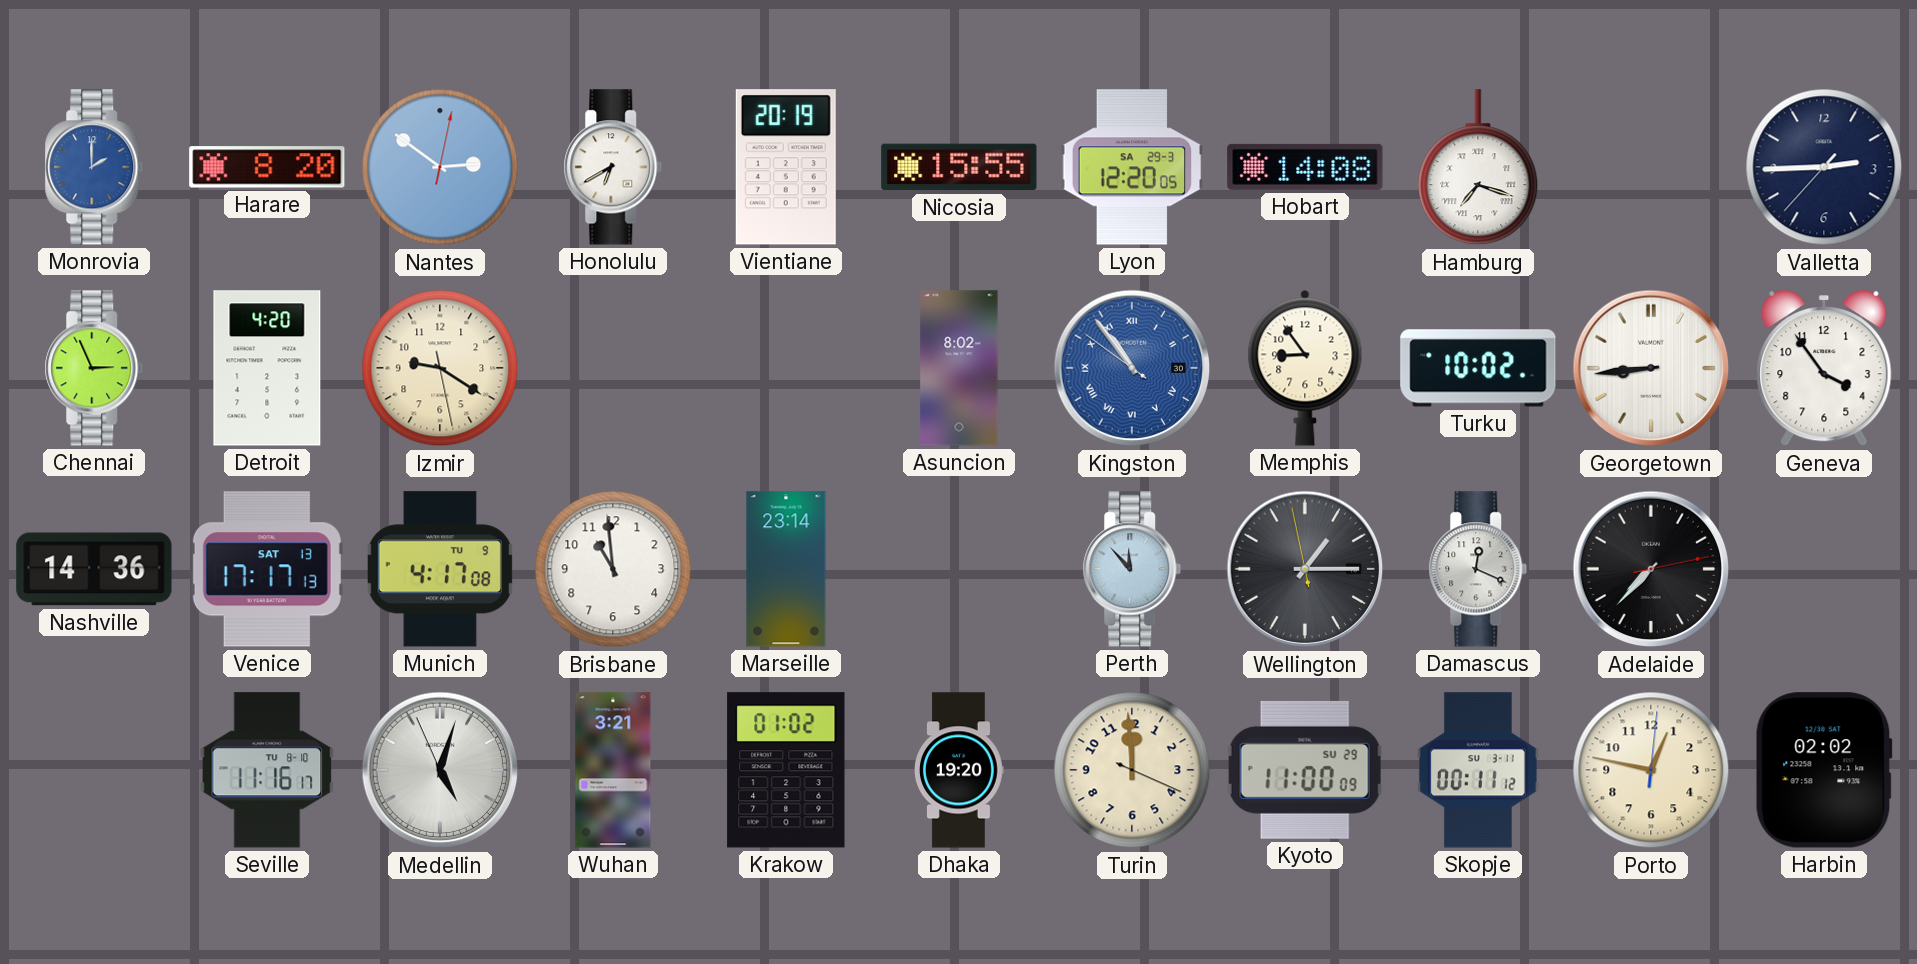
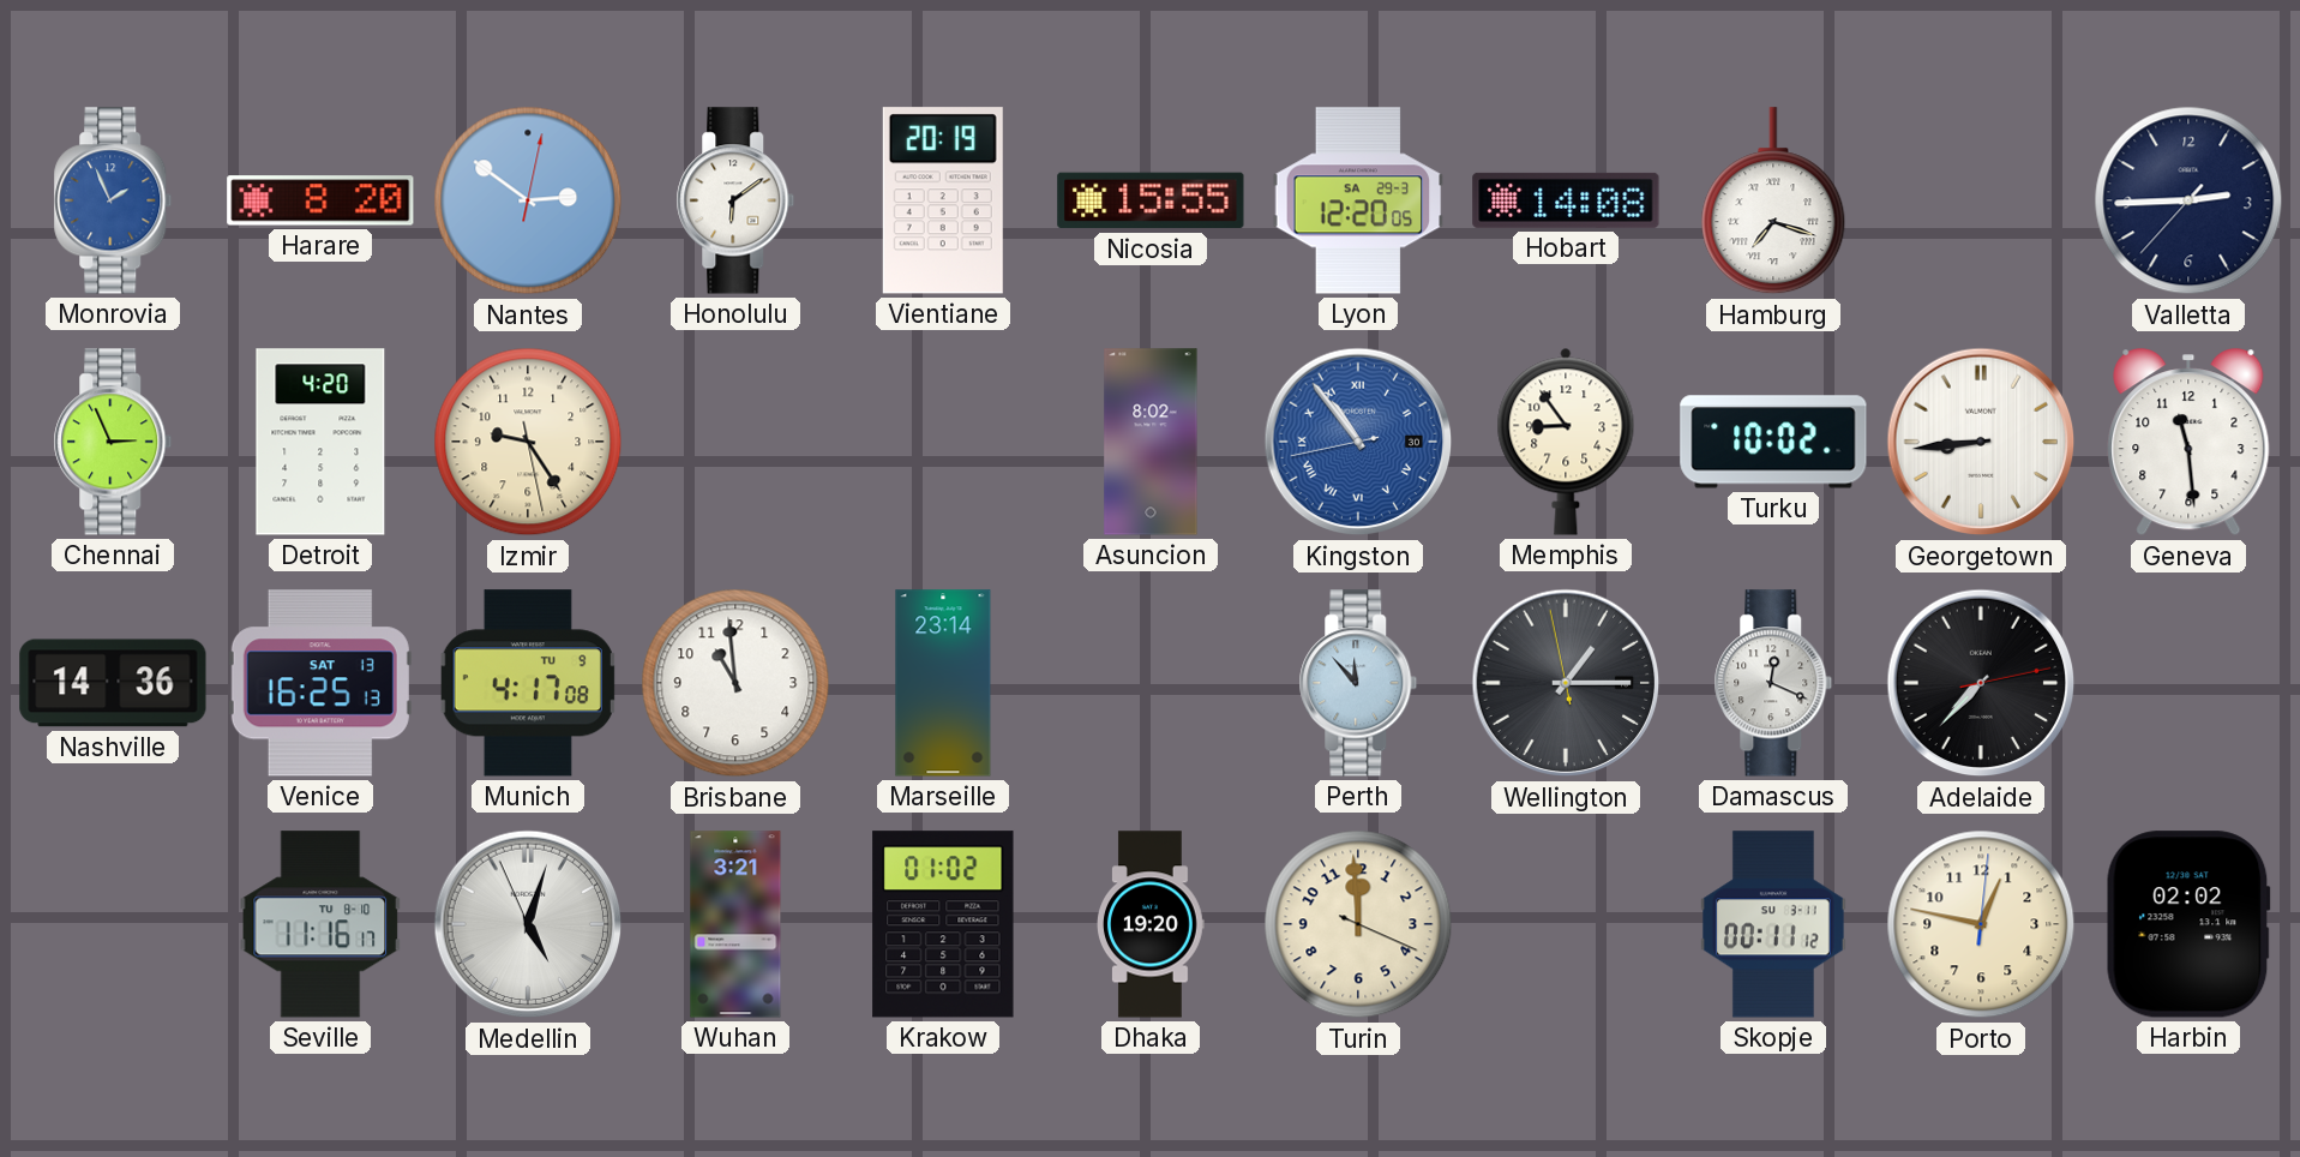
Monrovia: 2:00 -> 1:56 (113, 200)
Honolulu: 6:40 -> 6:09 (735, 200)
Izmir: 9:20 -> 9:24 (528, 442)
Kingston: 10:53:51 -> 10:53:43 (1358, 442)
Geneva: 3:54 -> 11:29 (2188, 443)
Venice: 17:17 -> 16:25 (320, 683)
Kyoto: 11:00 -> none (1305, 770)
